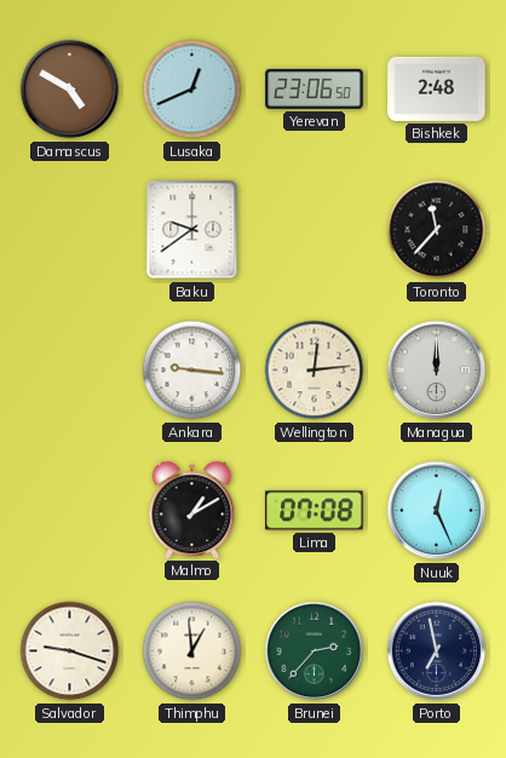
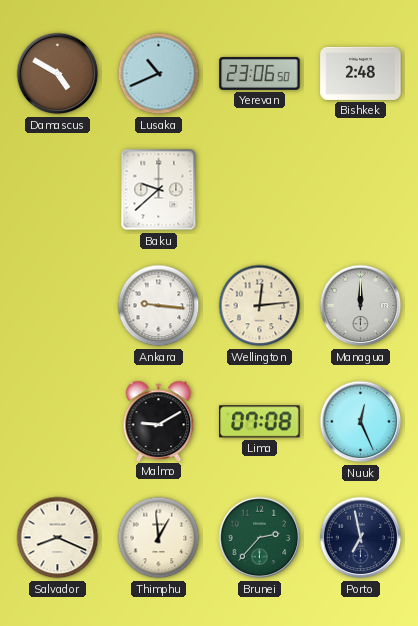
Lusaka: 12:41 -> 10:41 (159, 74)
Baku: 9:39 -> 9:38 (159, 190)
Toronto: 11:37 -> none (437, 230)
Malmo: 1:10 -> 9:10 (159, 421)
Salvador: 9:18 -> 8:19 (58, 538)
